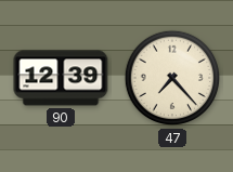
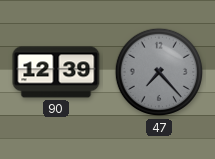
47 dial: cream -> grey (159, 72)
